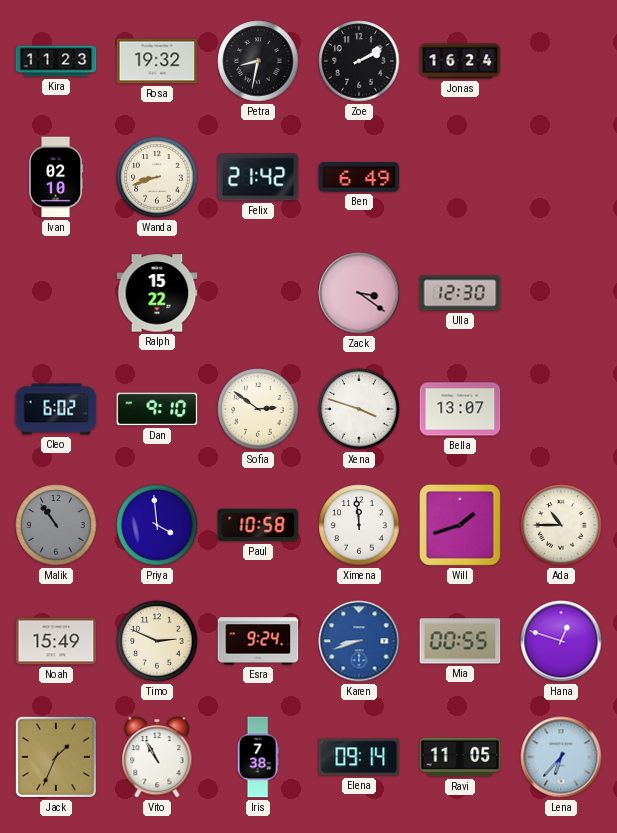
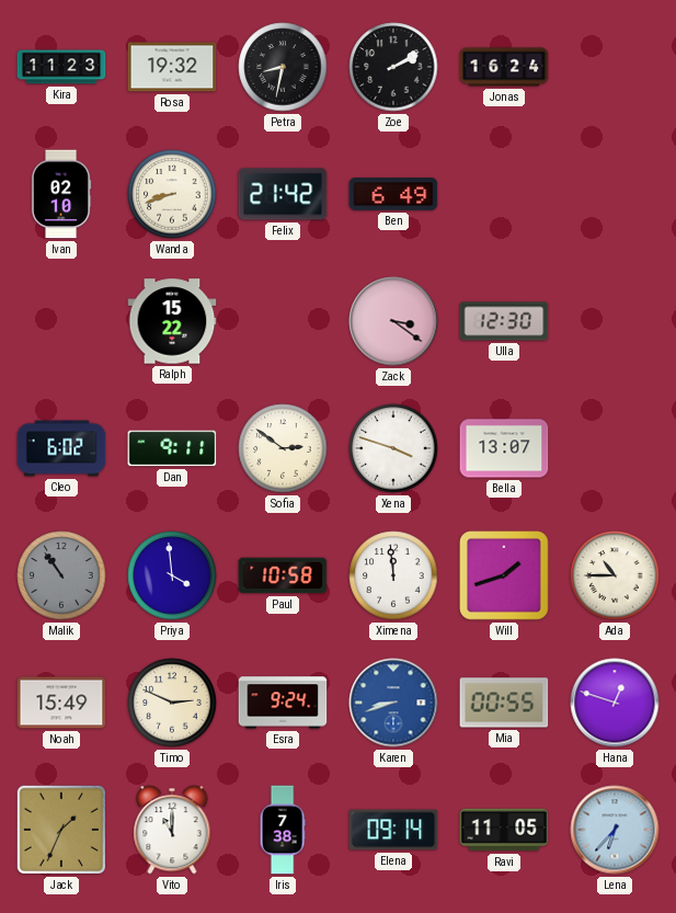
Dan: 9:10 -> 9:11 (172, 448)
Vito: 10:55 -> 11:00 (172, 830)
